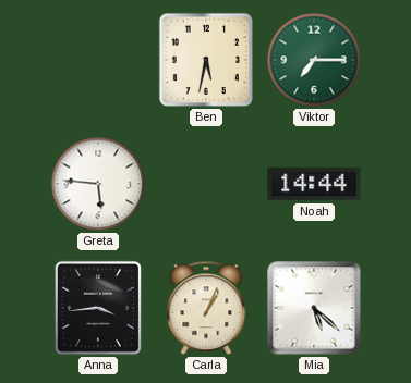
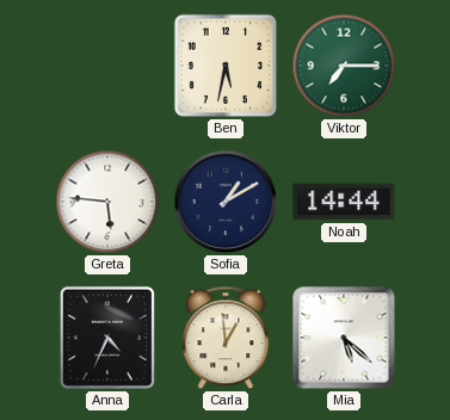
Sofia: none -> 1:10 (226, 202)
Anna: 3:44 -> 4:34 (107, 338)
Carla: 1:04 -> 12:59 (226, 338)
